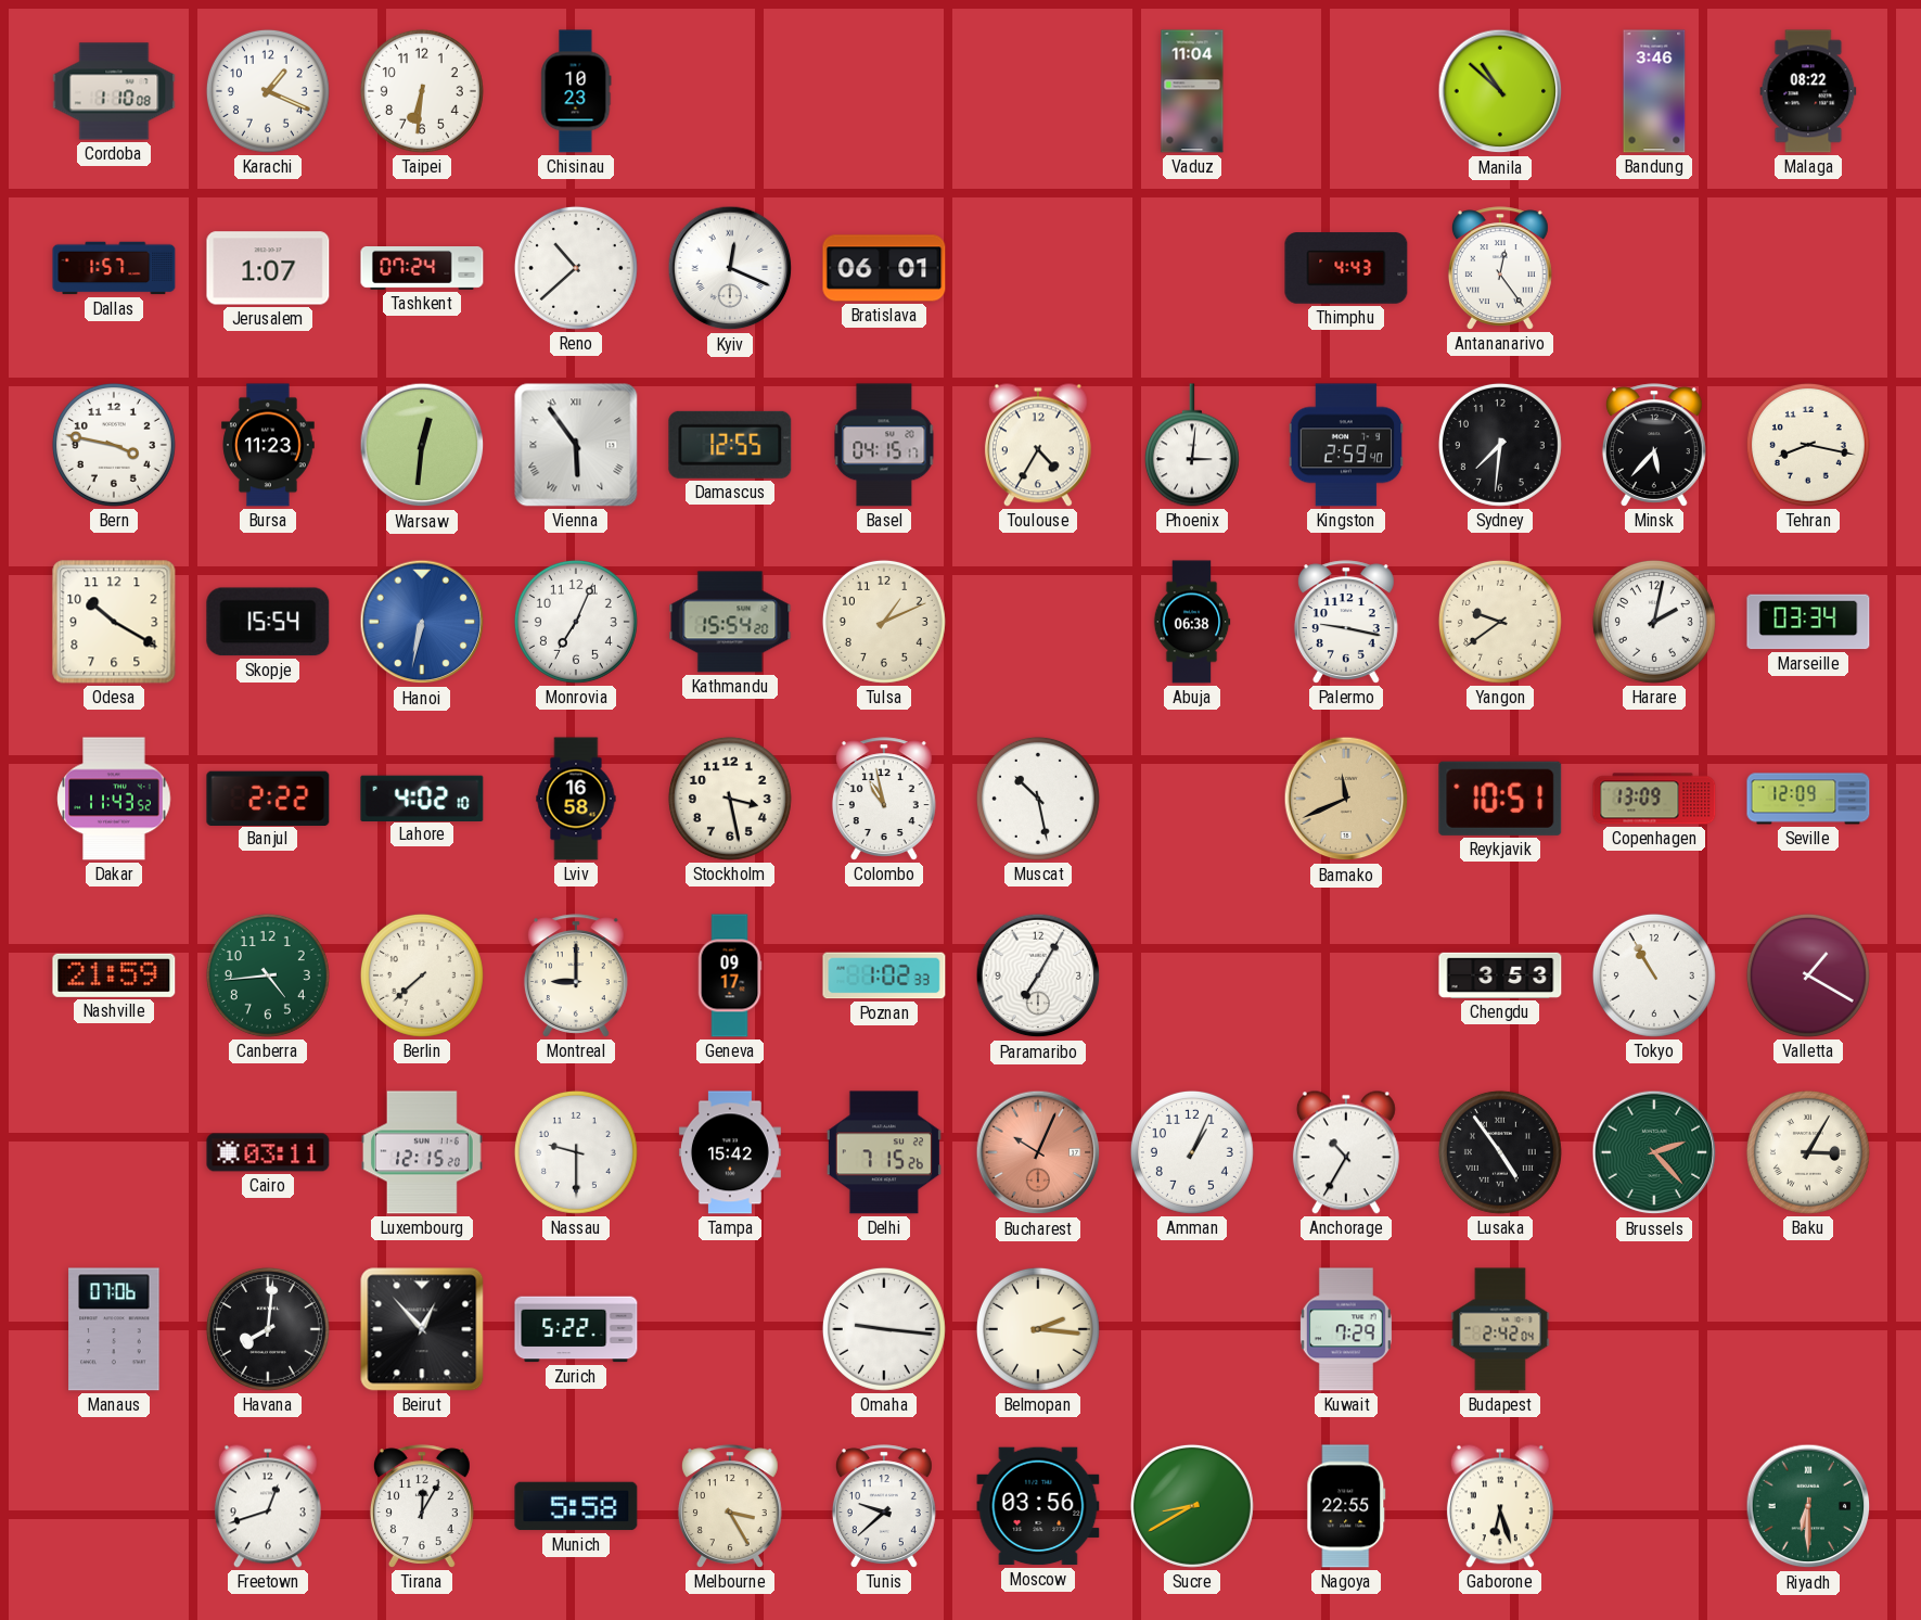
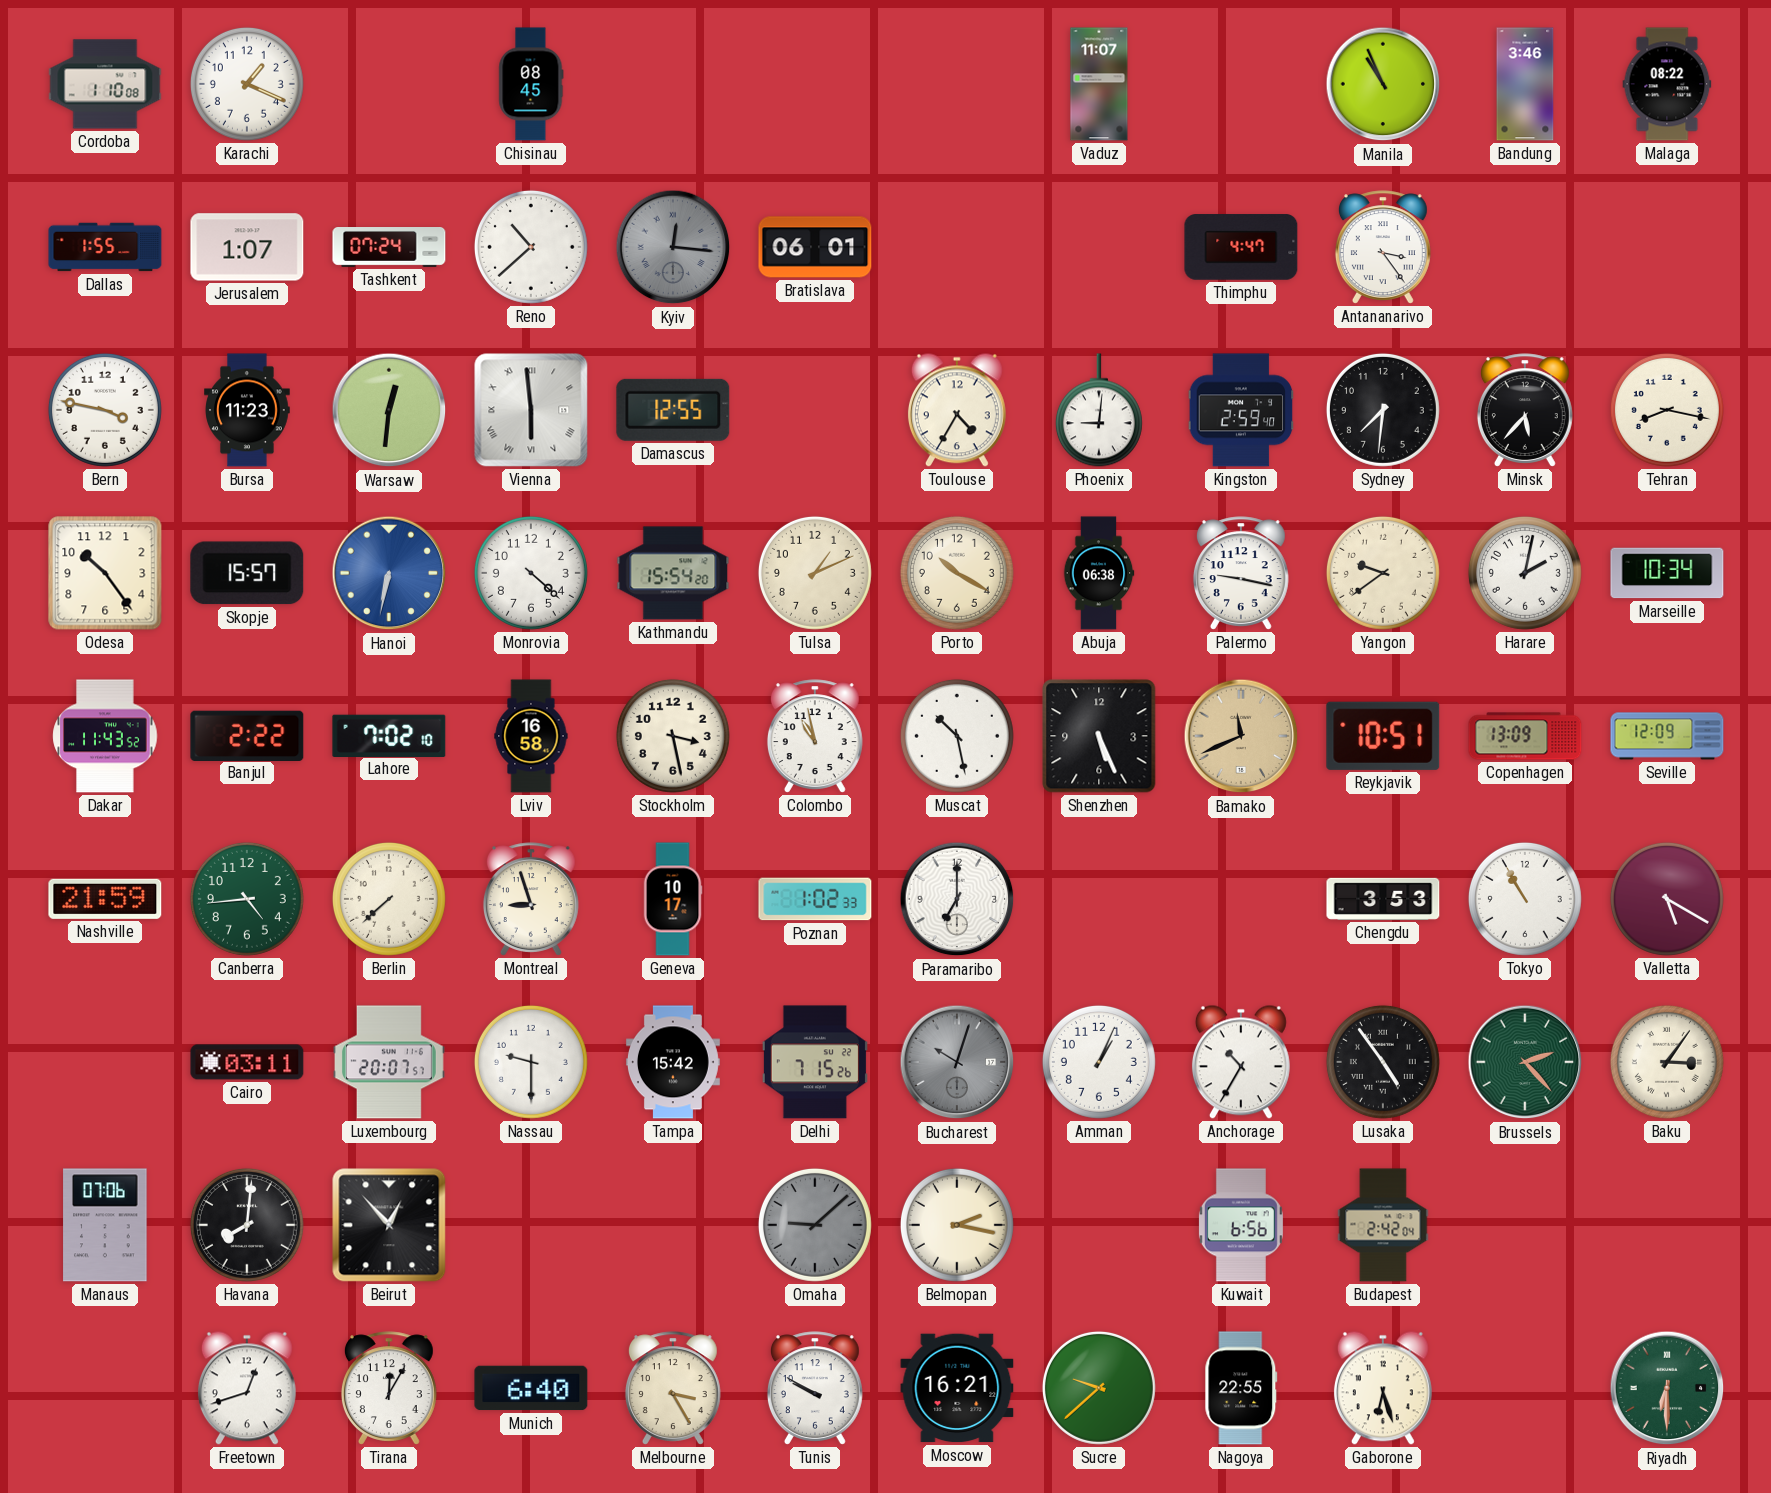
Taipei: 6:31 -> none (422, 91)
Chisinau: 10:23 -> 08:45 (531, 84)
Vaduz: 11:04 -> 11:07 (1099, 84)
Manila: 10:52 -> 10:56 (1383, 84)
Dallas: 1:57 -> 1:55 (105, 247)
Kyiv: 12:19 -> 12:16 (673, 247)
Kyiv dial: white -> grey (673, 247)
Thimphu: 4:43 -> 4:47 (1241, 247)
Antananarivo: 12:24 -> 3:24 (1383, 247)
Vienna: 5:54 -> 5:59 (531, 410)
Basel: 04:15 -> none (884, 445)
Phoenix: 3:01 -> 9:01 (1099, 410)
Odesa: 10:20 -> 10:24 (105, 573)
Skopje: 15:54 -> 15:57 (247, 573)
Monrovia: 7:04 -> 4:22 (531, 573)
Porto: none -> 10:20 (957, 573)
Marseille: 03:34 -> 10:34 (1667, 573)
Lahore: 4:02 -> 7:02 (389, 735)
Shenzhen: none -> 5:26 (1099, 736)
Montreal: 9:00 -> 8:57 (531, 899)
Geneva: 09:17 -> 10:17 (673, 899)
Paramaribo: 7:05 -> 7:00 (957, 899)
Valletta: 1:20 -> 5:20 (1667, 899)
Luxembourg: 12:15 -> 20:07 (390, 1062)
Bucharest: 10:04 -> 10:03 (957, 1062)
Bucharest dial: salmon -> grey (957, 1062)
Baku: 3:05 -> 3:06 (1667, 1062)
Zurich: 5:22 -> none (576, 1329)
Omaha: 9:16 -> 9:08 (815, 1225)
Omaha dial: white -> grey (815, 1225)
Belmopan: 2:16 -> 2:17 (957, 1225)
Kuwait: 7:29 -> 6:56 (1241, 1225)
Munich: 5:58 -> 6:40 (531, 1388)
Tunis: 9:38 -> 9:50 (815, 1388)
Moscow: 03:56 -> 16:21 (957, 1388)
Sucre: 8:40 -> 9:38 (1099, 1388)
